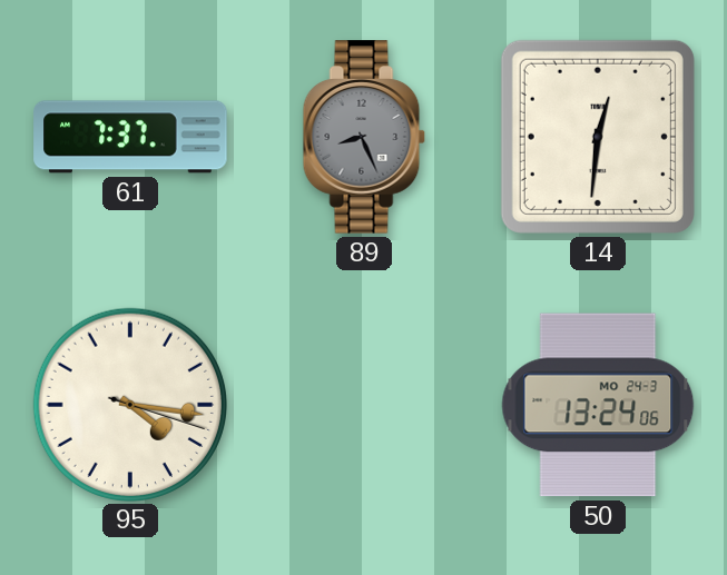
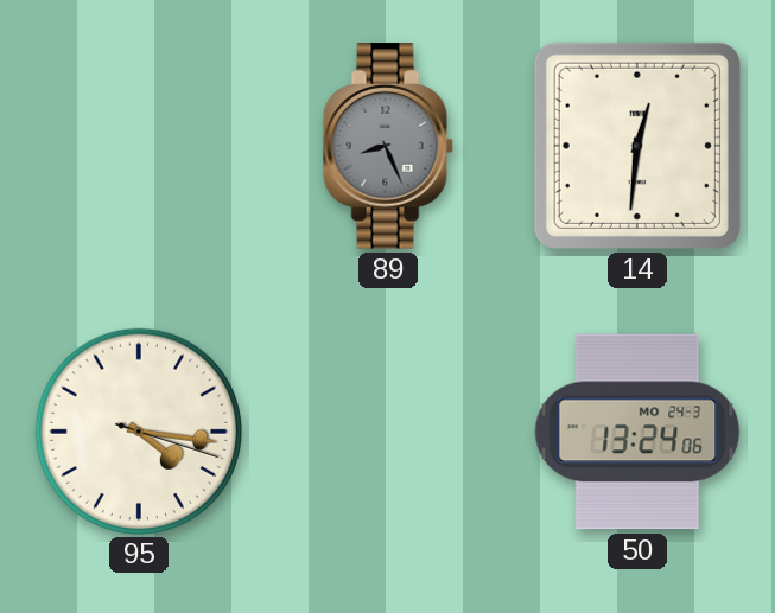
61: 7:37 -> none (130, 137)
